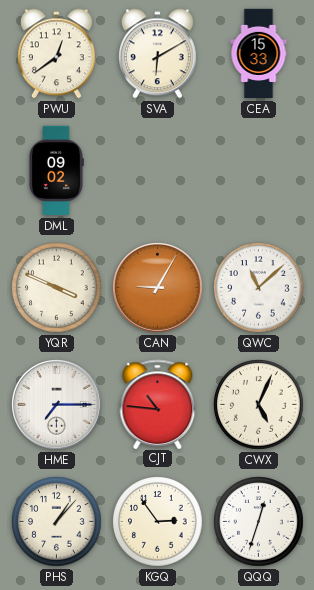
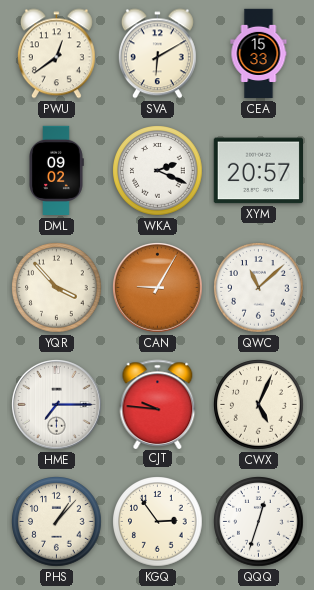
WKA: none -> 2:19 (158, 171)
XYM: none -> 20:57 (258, 171)
YQR: 3:49 -> 3:53 (57, 288)
CJT: 10:46 -> 9:46 (158, 404)
